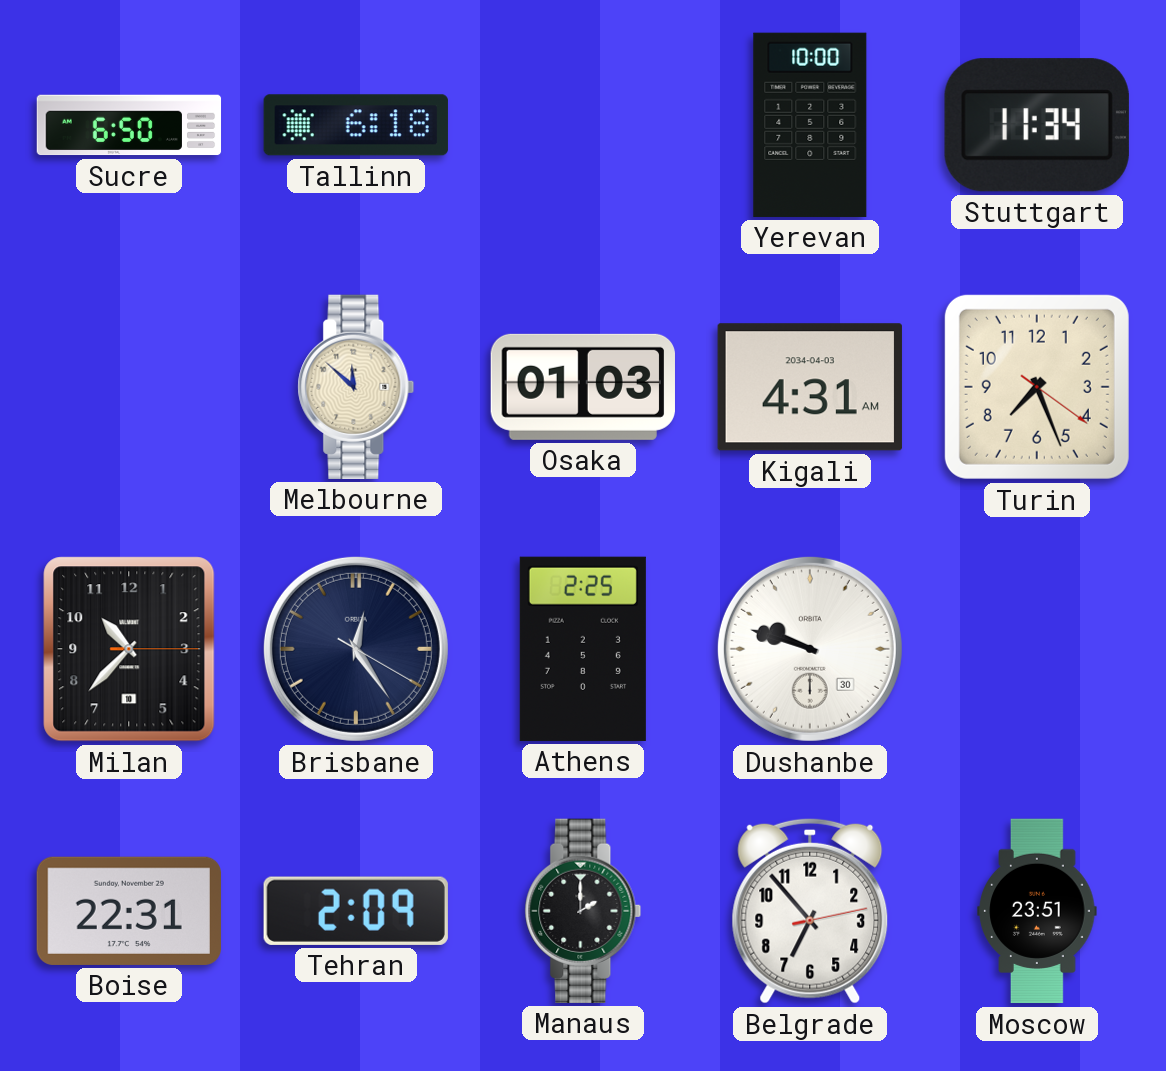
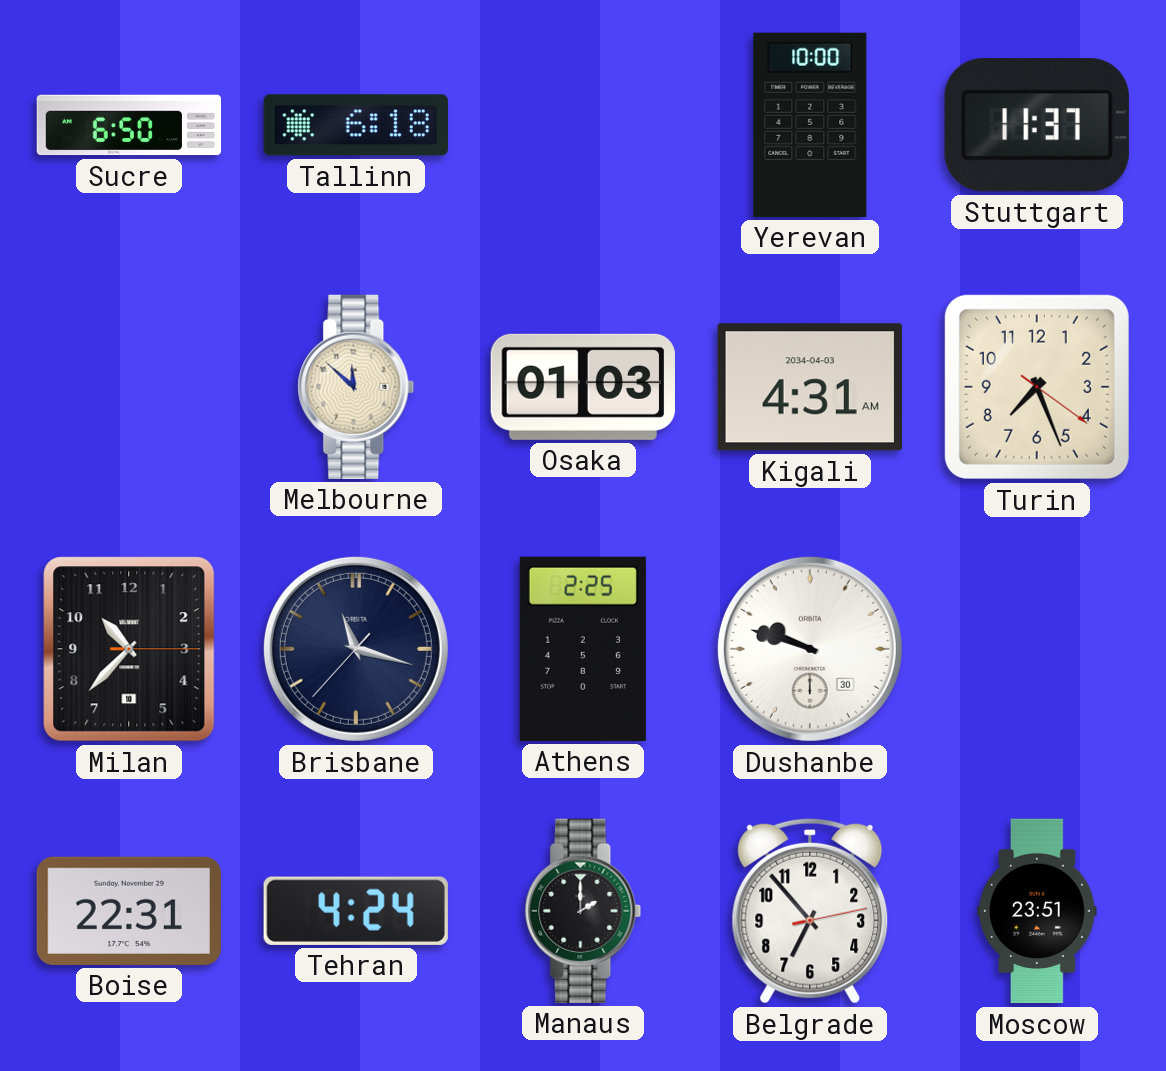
Stuttgart: 11:34 -> 11:37 (1037, 125)
Brisbane: 12:24 -> 11:17 (356, 649)
Tehran: 2:09 -> 4:24 (356, 911)
